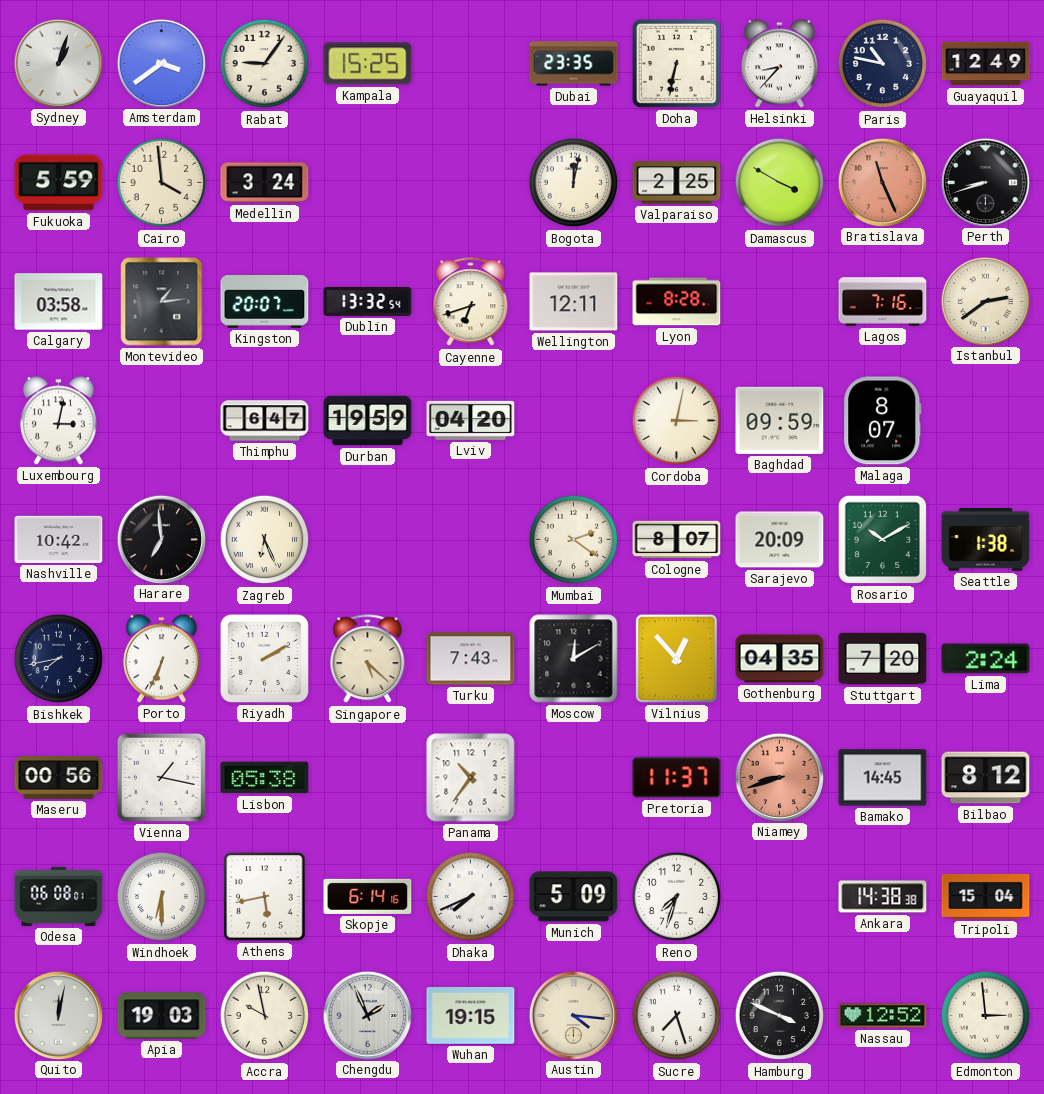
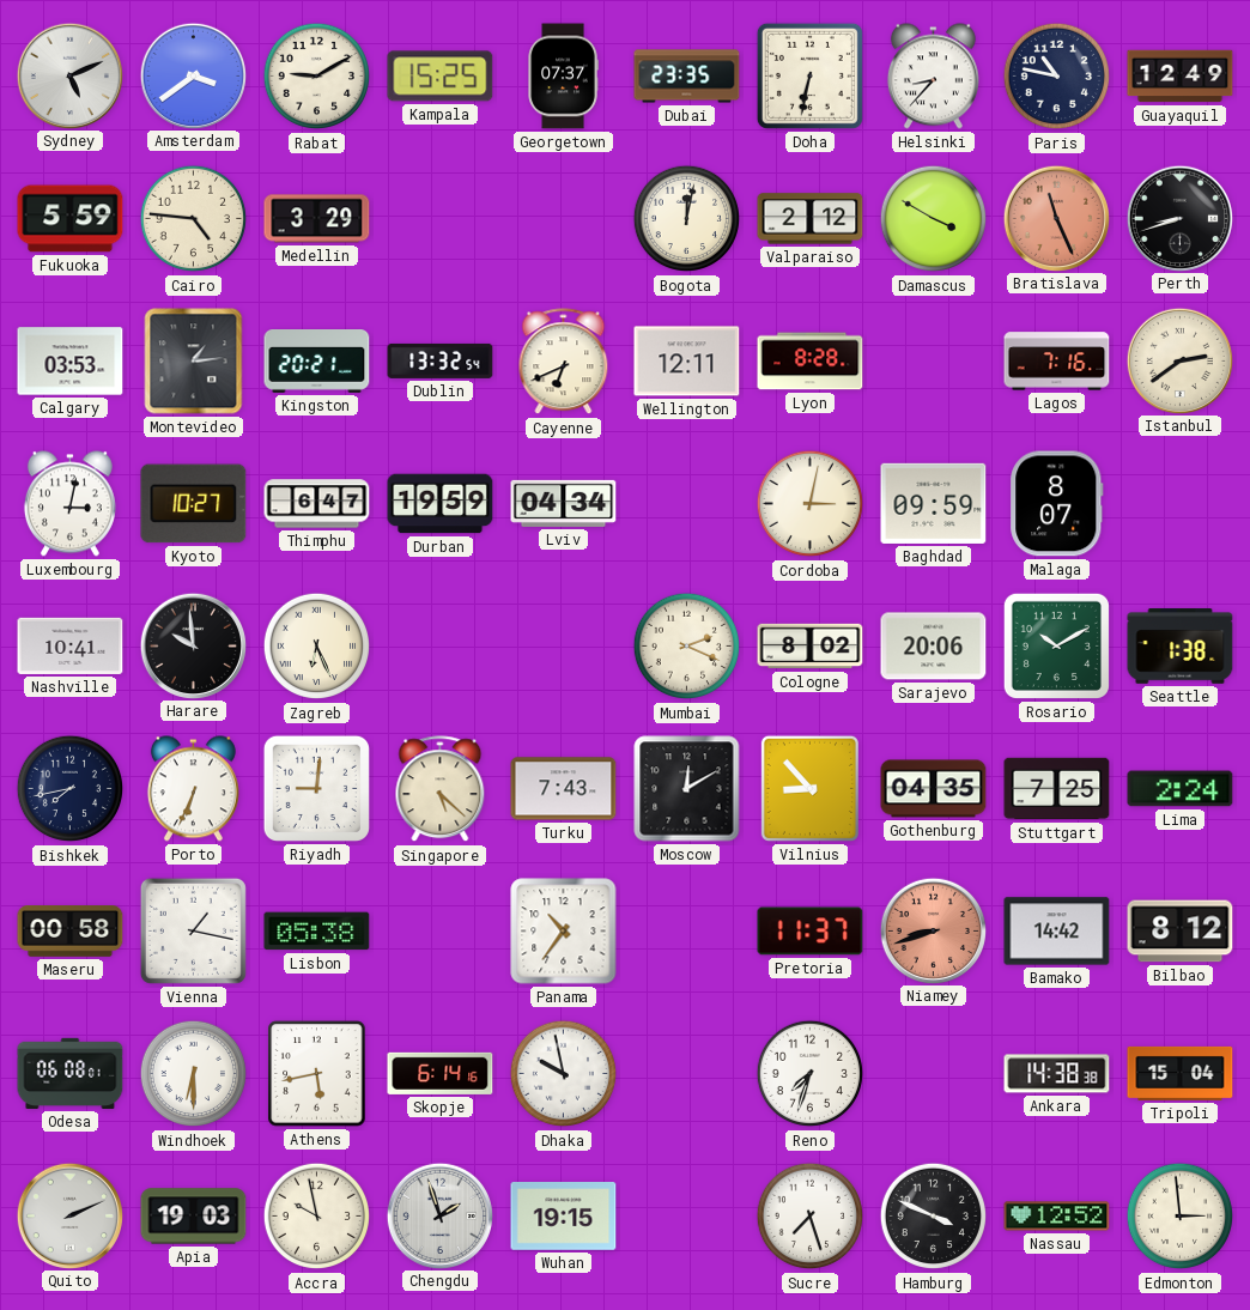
Sydney: 1:03 -> 5:11 (69, 75)
Rabat: 9:06 -> 9:10 (317, 77)
Georgetown: none -> 07:37 (563, 77)
Cairo: 3:59 -> 4:46 (194, 219)
Medellin: 3:24 -> 3:29 (317, 219)
Valparaiso: 2:25 -> 2:12 (811, 219)
Calgary: 03:58 -> 03:53 (71, 362)
Kingston: 20:07 -> 20:21 (317, 362)
Cayenne: 6:42 -> 6:41 (564, 362)
Kyoto: none -> 10:27 (194, 504)
Lviv: 04:20 -> 04:34 (564, 503)
Nashville: 10:42 -> 10:41 (71, 645)
Harare: 6:59 -> 9:59 (193, 645)
Mumbai: 2:21 -> 2:19 (687, 647)
Cologne: 8:07 -> 8:02 (811, 647)
Sarajevo: 20:09 -> 20:06 (934, 647)
Riyadh: 2:10 -> 9:01 (316, 788)
Vilnius: 12:53 -> 8:53 (809, 788)
Stuttgart: 7:20 -> 7:25 (1057, 789)
Maseru: 00:56 -> 00:58 (71, 932)
Bamako: 14:45 -> 14:42 (1057, 932)
Dhaka: 7:41 -> 9:58 (564, 1074)
Munich: 5:09 -> none (574, 897)
Quito: 12:02 -> 2:11 (69, 1215)
Chengdu: 1:56 -> 1:57 (439, 1215)
Austin: 4:16 -> none (573, 1015)
